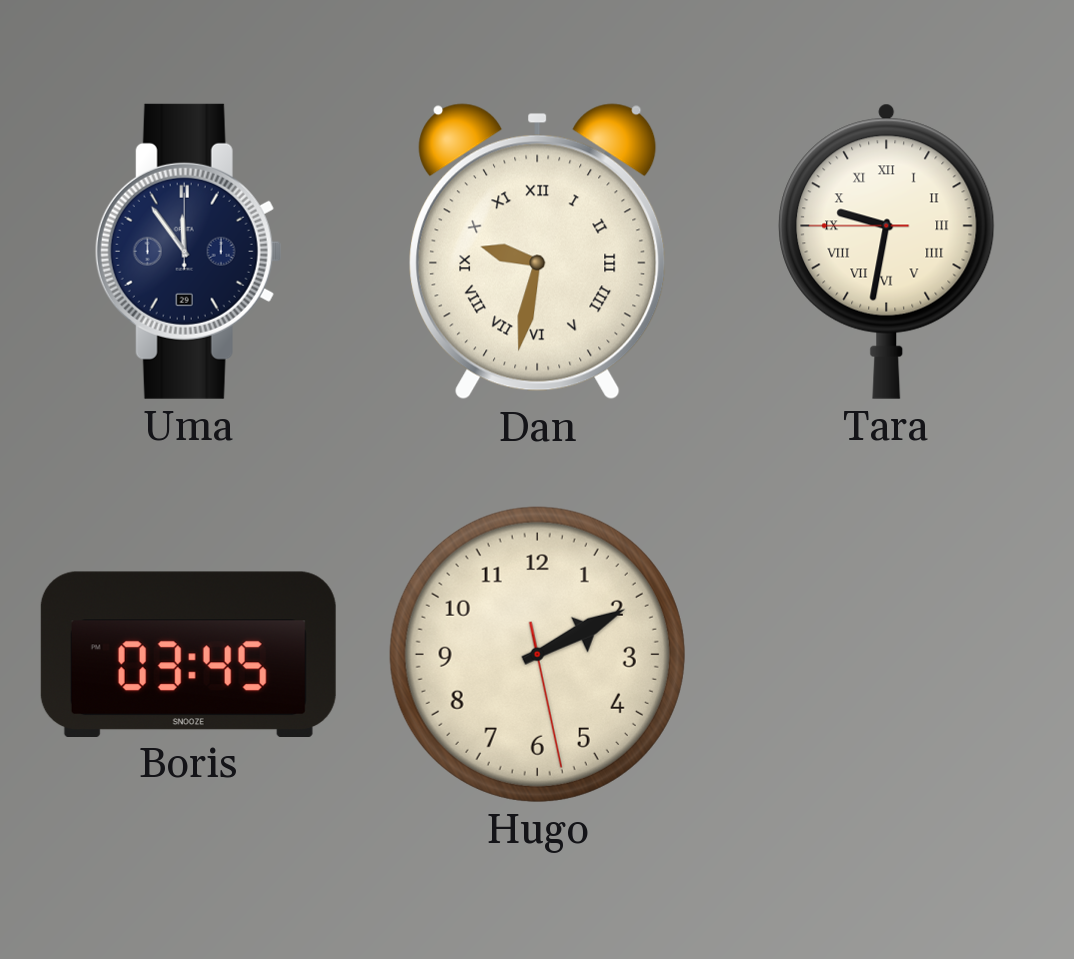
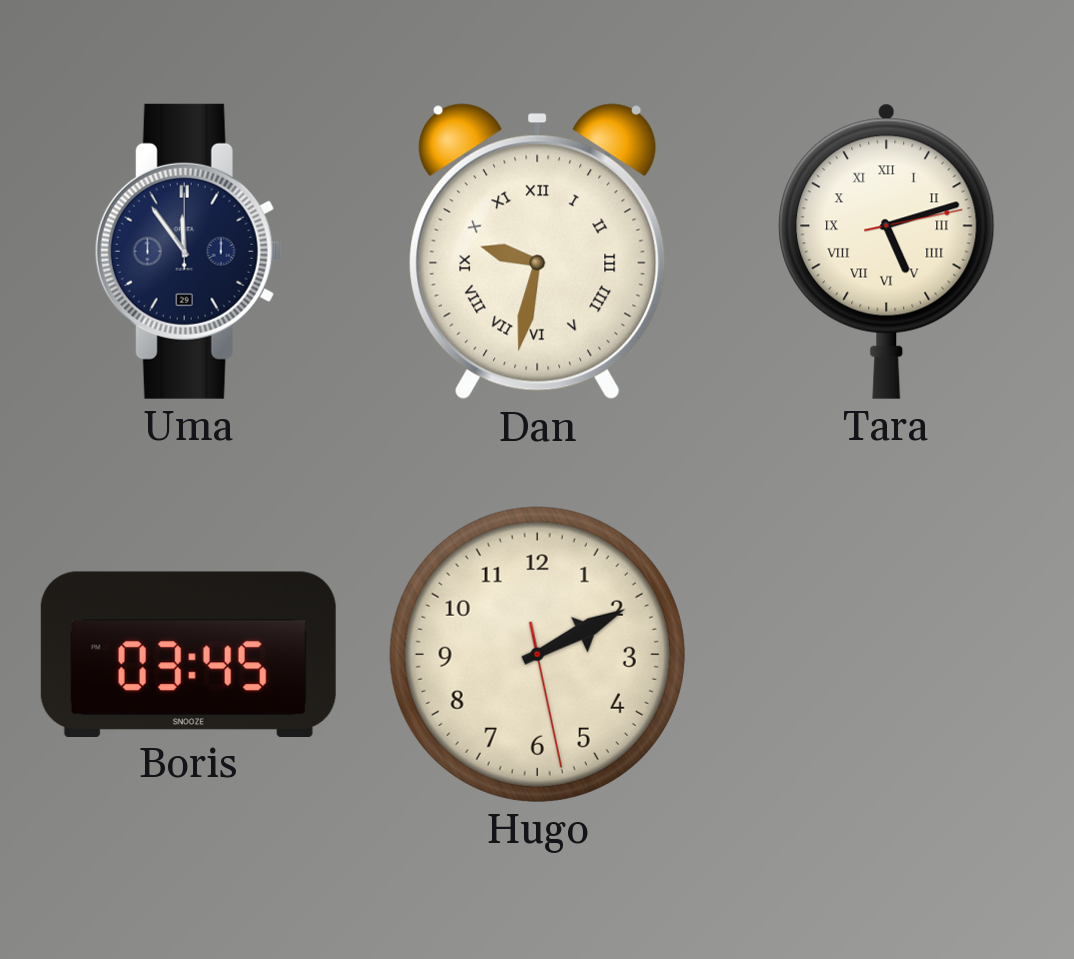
Tara: 9:31 -> 5:12 (887, 251)
